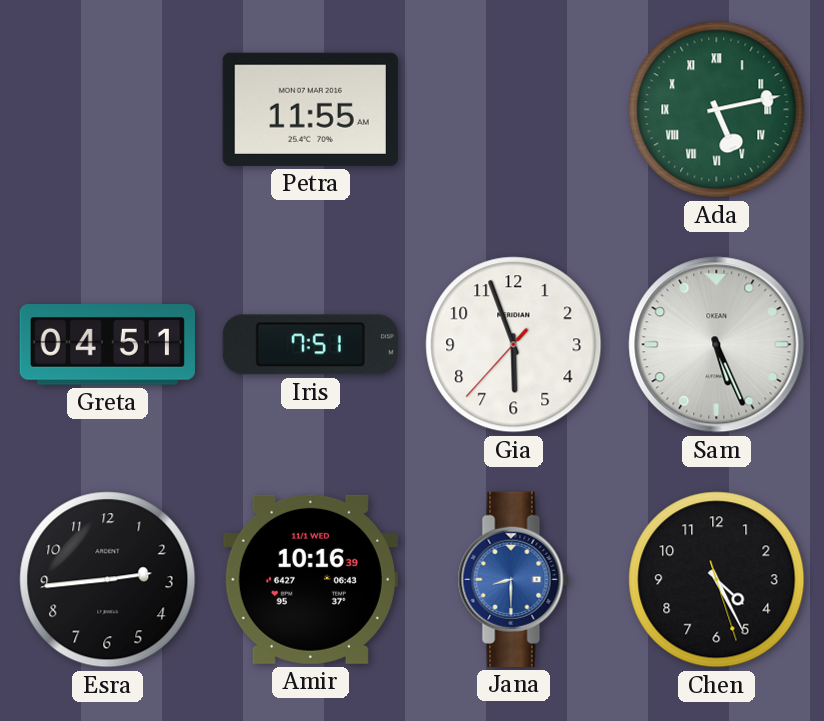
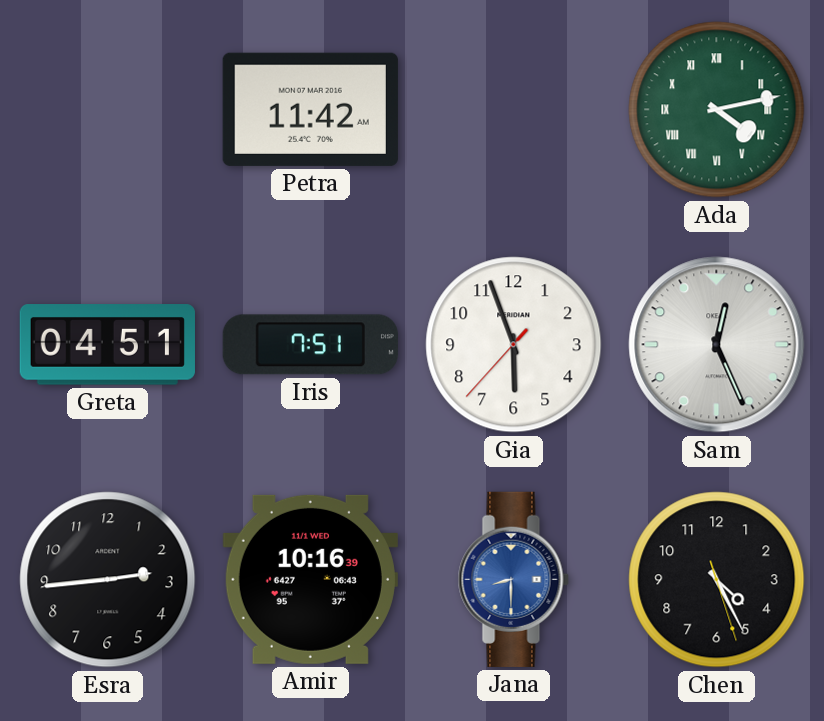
Petra: 11:55 -> 11:42 (310, 109)
Ada: 5:13 -> 4:13 (717, 110)
Sam: 5:26 -> 12:26 (717, 345)
